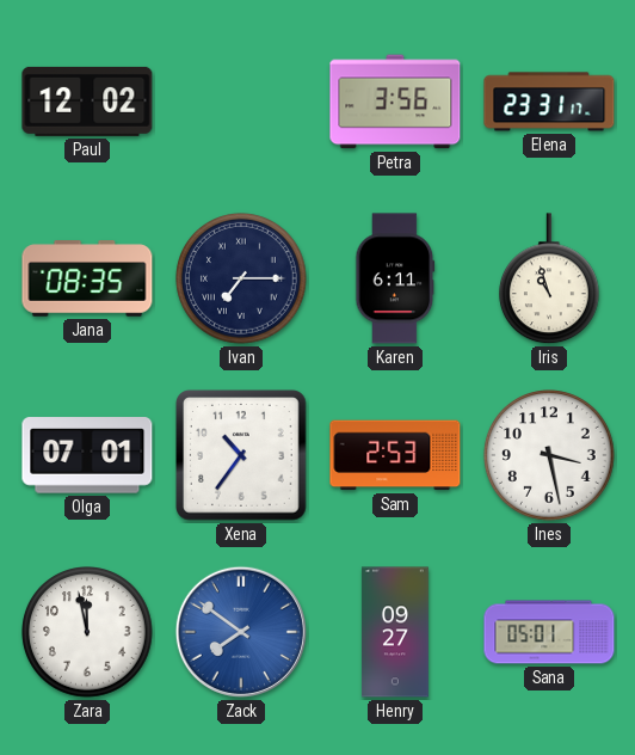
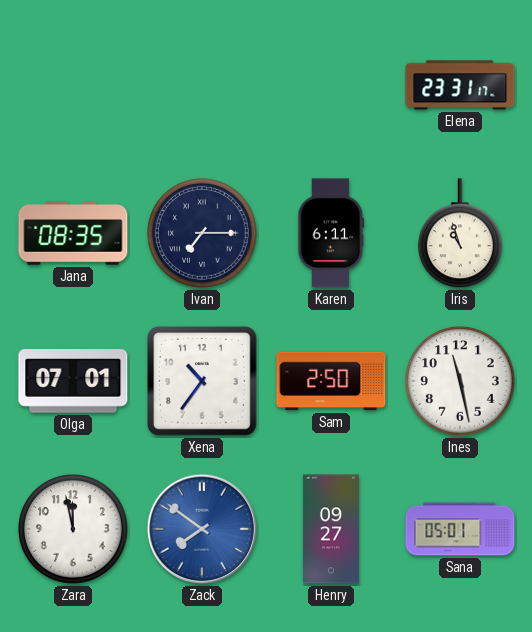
Paul: 12:02 -> none (87, 102)
Petra: 3:56 -> none (395, 102)
Sam: 2:53 -> 2:50 (331, 381)
Ines: 3:28 -> 11:28 (460, 381)
